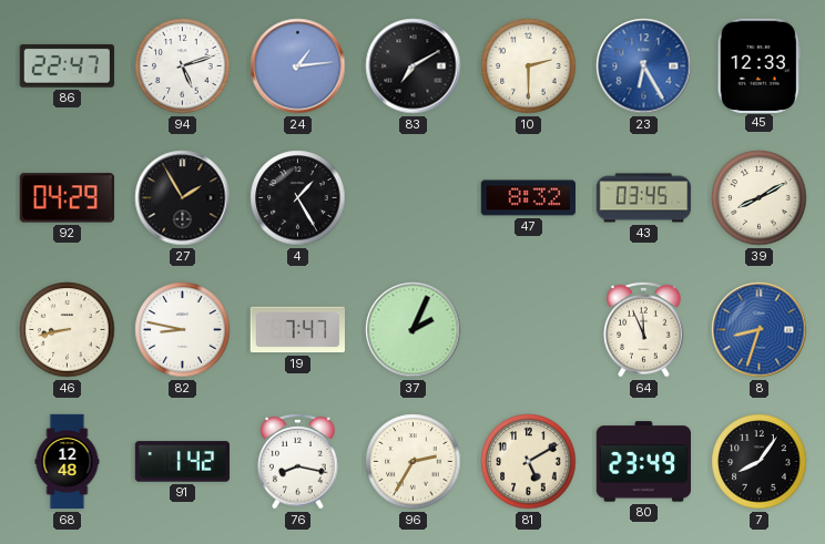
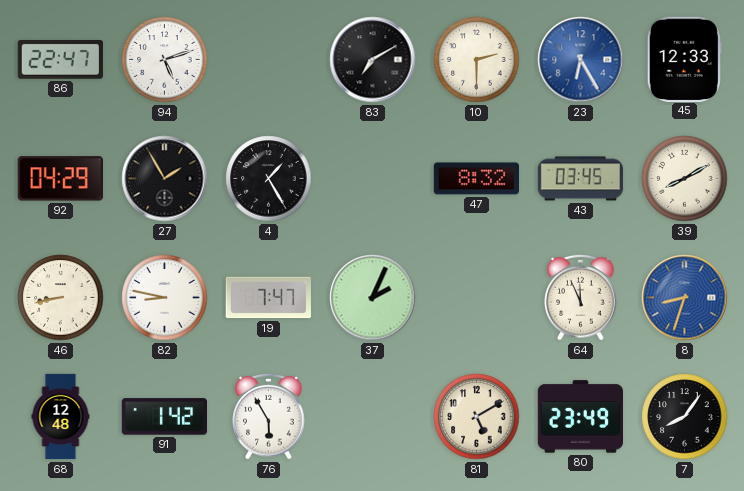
24: 1:14 -> none (298, 66)
76: 8:17 -> 5:55 (269, 416)
96: 2:35 -> none (414, 462)
